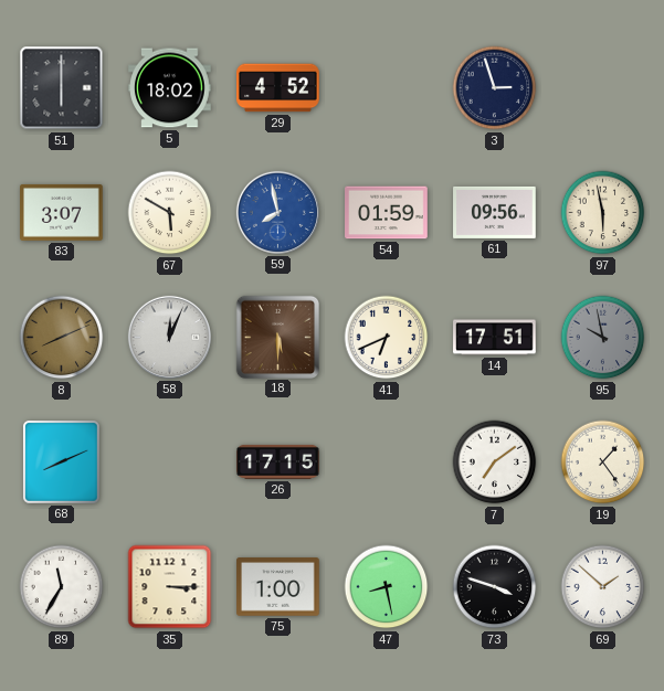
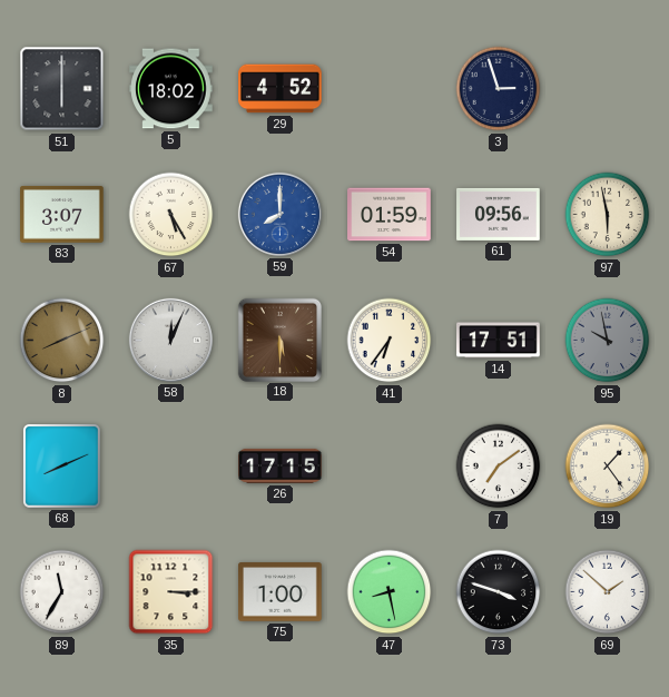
67: 5:50 -> 5:25 (171, 215)
59: 7:58 -> 8:00 (279, 214)
41: 6:41 -> 6:36 (390, 341)
